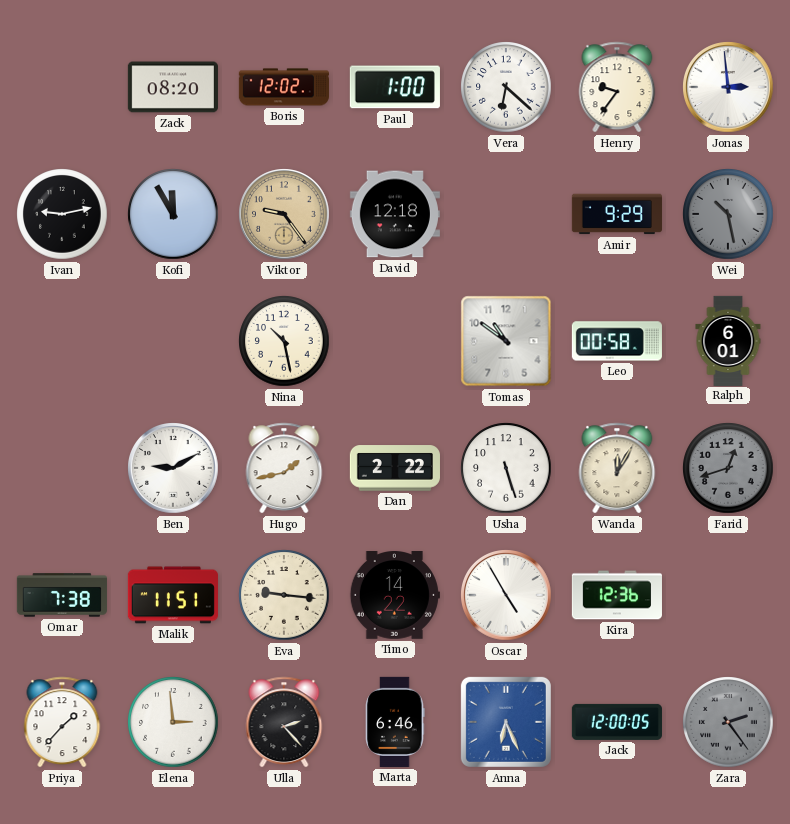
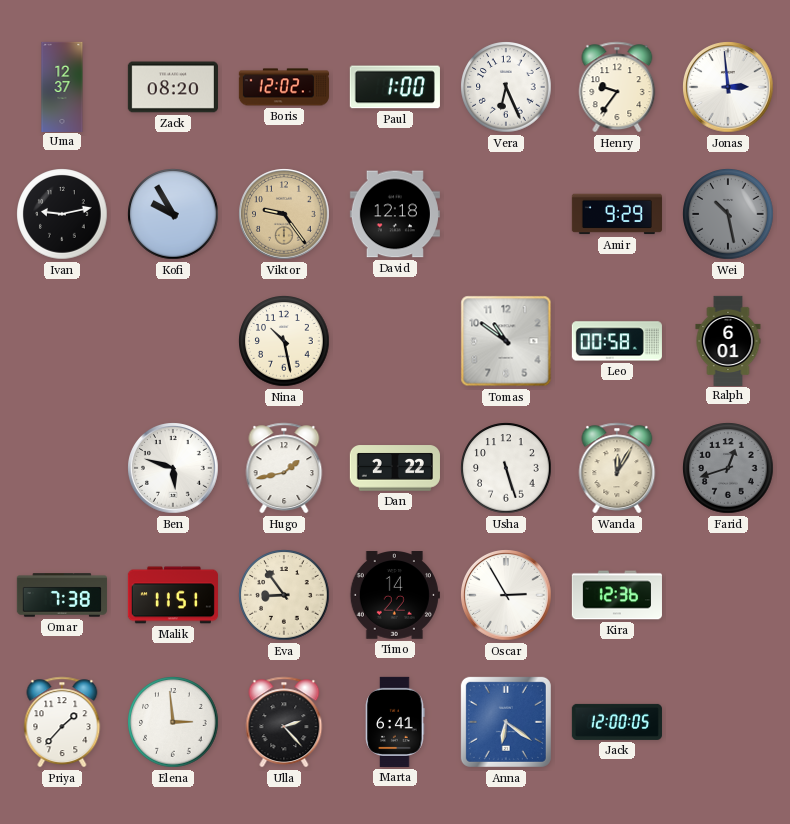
Uma: none -> 12:37 (62, 86)
Vera: 6:22 -> 6:26 (506, 87)
Kofi: 11:55 -> 9:55 (173, 214)
Ben: 9:10 -> 5:48 (173, 468)
Eva: 9:16 -> 8:54 (284, 595)
Oscar: 4:55 -> 2:55 (506, 595)
Marta: 6:46 -> 6:41 (395, 722)
Anna: 6:26 -> 6:21 (506, 722)
Zara: 2:24 -> none (728, 722)
